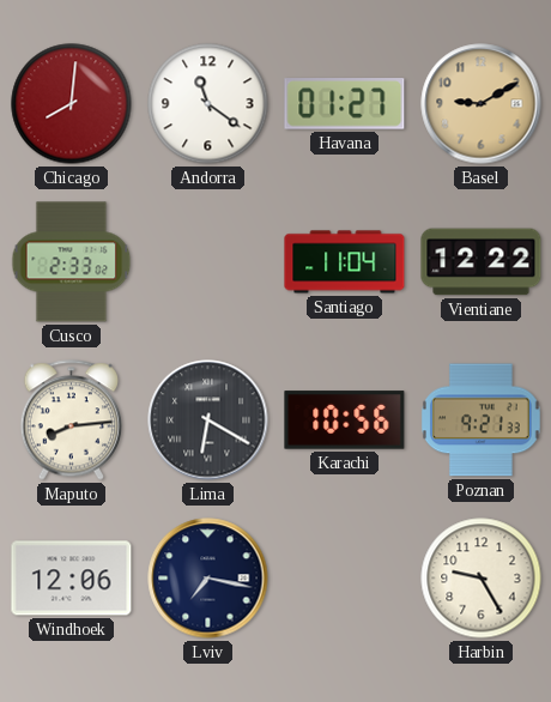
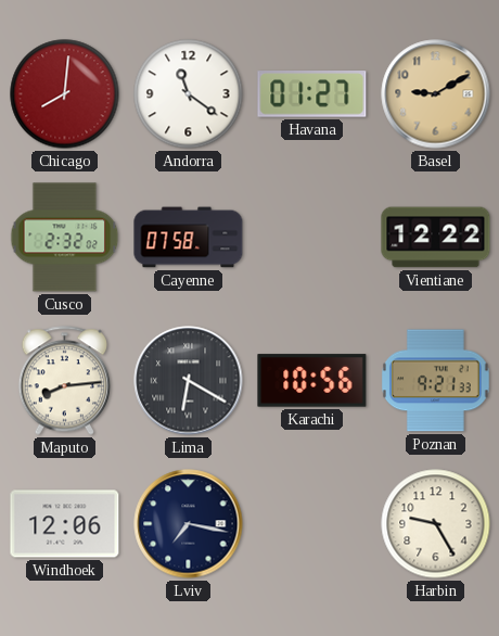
Cusco: 2:33 -> 2:32 (65, 238)
Cayenne: none -> 07:58 (189, 238)
Santiago: 11:04 -> none (345, 262)
